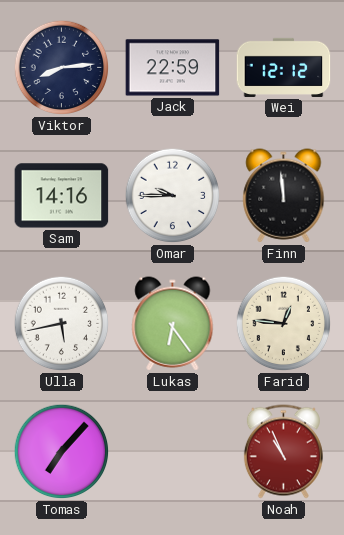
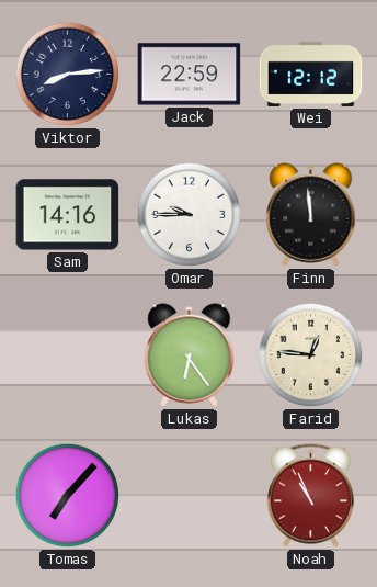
Ulla: 5:43 -> none (62, 324)
